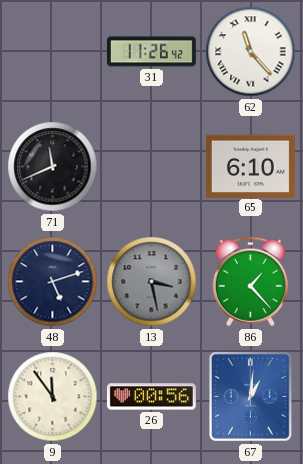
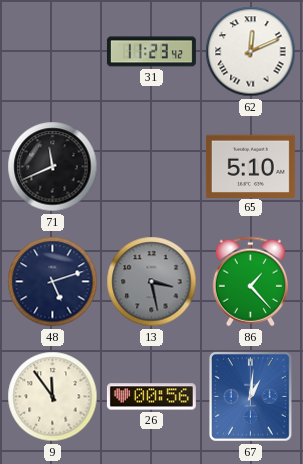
31: 11:26 -> 11:23 (151, 52)
62: 11:23 -> 12:11 (251, 52)
65: 6:10 -> 5:10 (250, 166)
